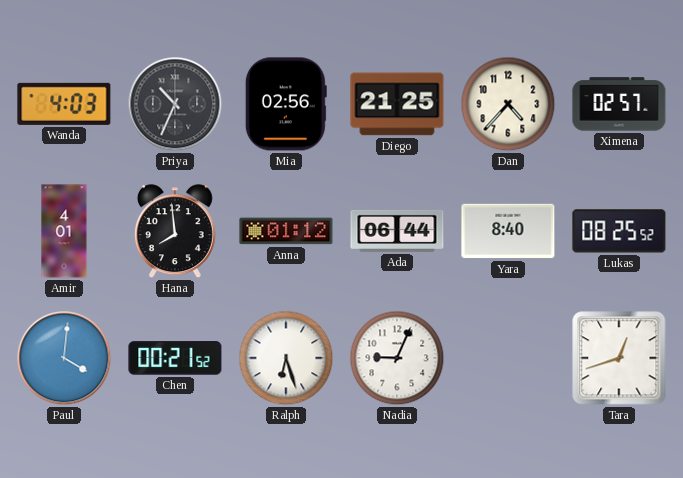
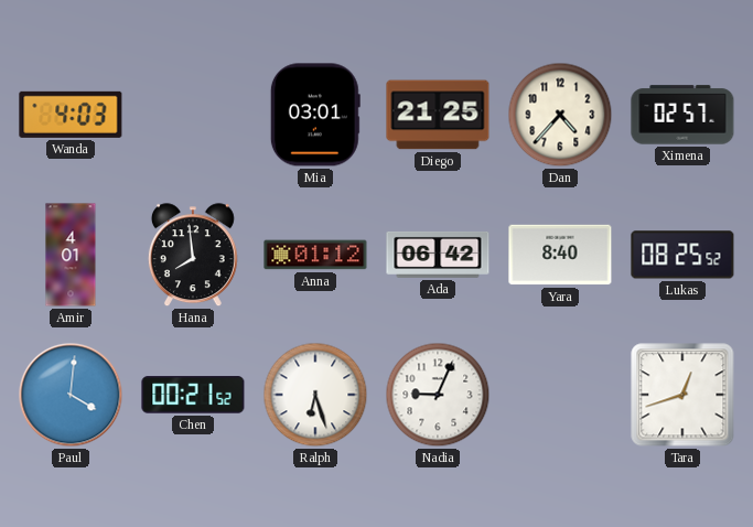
Priya: 10:34 -> none (175, 104)
Mia: 02:56 -> 03:01 (315, 115)
Ada: 06:44 -> 06:42 (438, 255)
